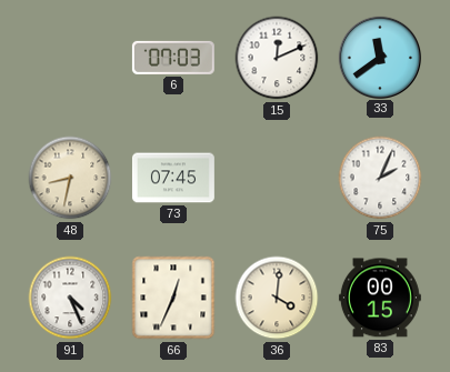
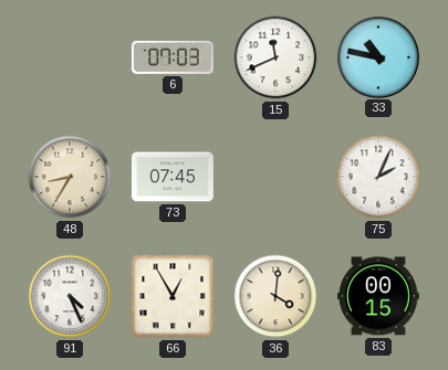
15: 12:11 -> 11:41 (275, 57)
33: 11:39 -> 10:47 (377, 56)
48: 8:32 -> 8:35 (70, 177)
66: 12:34 -> 12:55 (173, 296)
